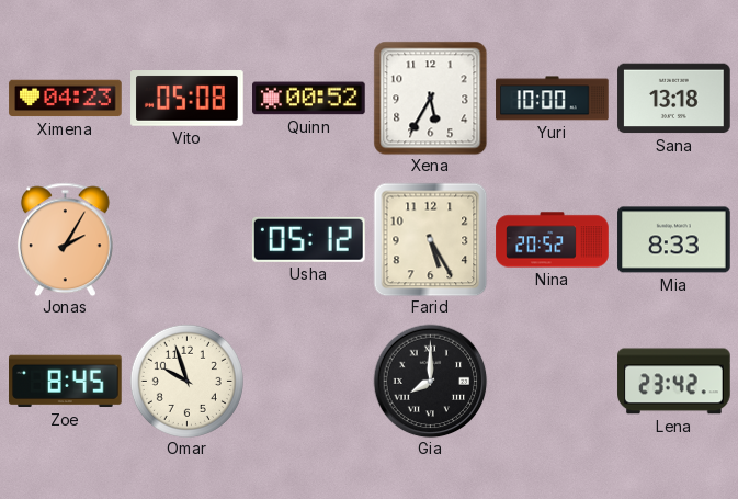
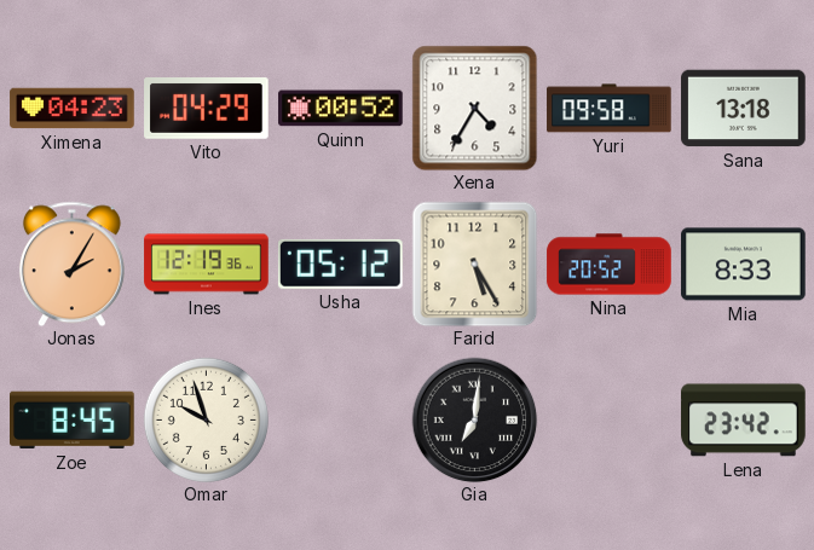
Vito: 05:08 -> 04:29 (207, 109)
Xena: 5:35 -> 4:35 (474, 108)
Yuri: 10:00 -> 09:58 (610, 109)
Ines: none -> 12:19 (207, 265)
Gia: 8:00 -> 7:01 (474, 419)
